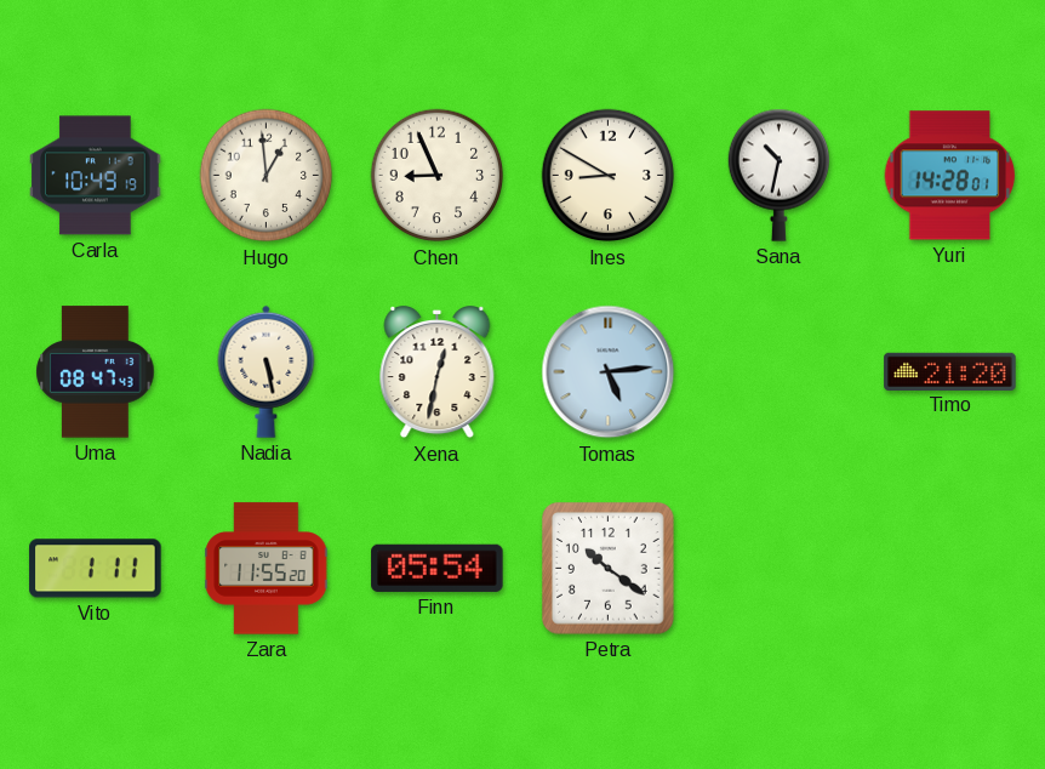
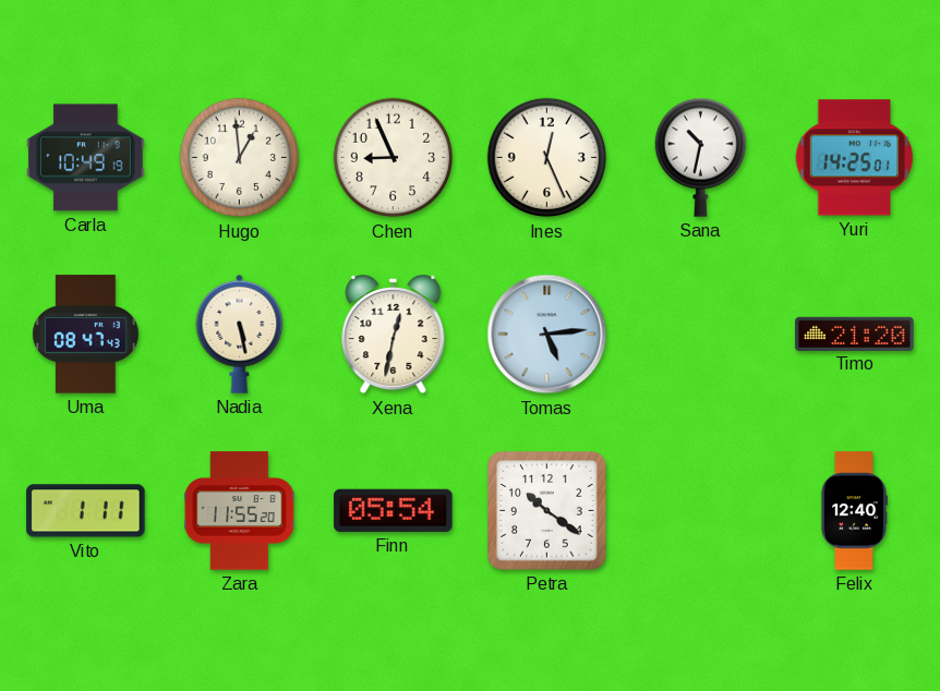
Ines: 8:50 -> 12:26 (547, 158)
Yuri: 14:28 -> 14:25 (855, 158)
Felix: none -> 12:40 (854, 511)
